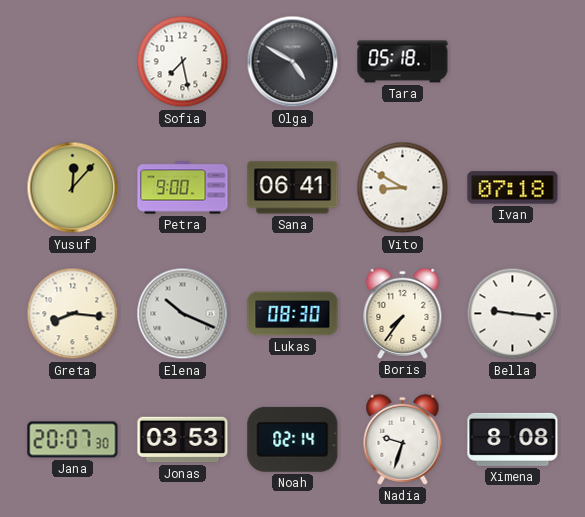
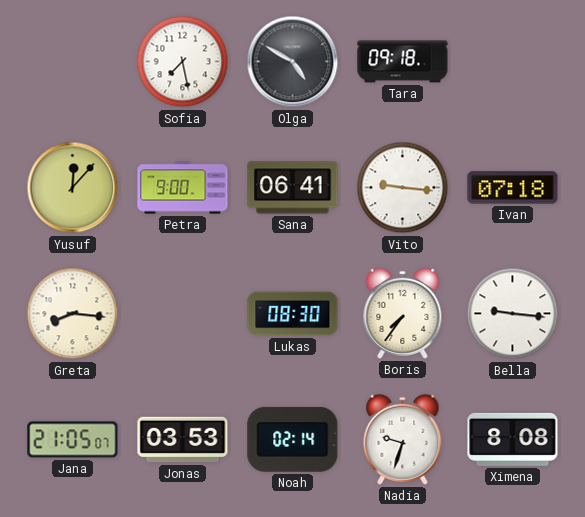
Tara: 05:18 -> 09:18 (403, 62)
Vito: 8:50 -> 9:16 (403, 188)
Elena: 10:19 -> none (183, 314)
Jana: 20:07 -> 21:05 (73, 440)
